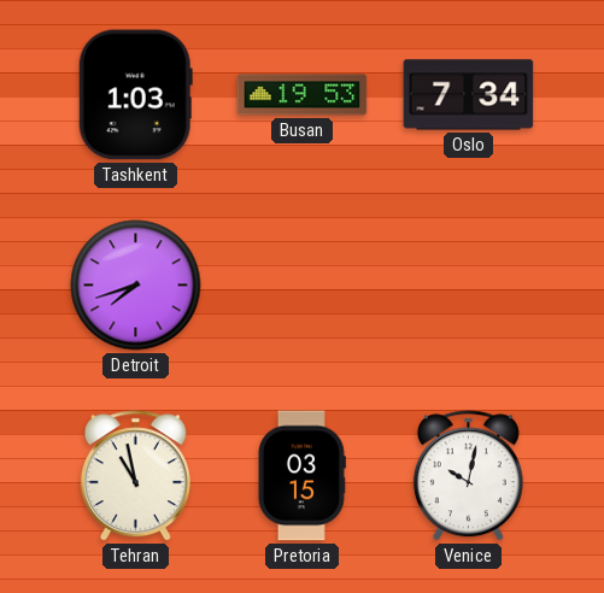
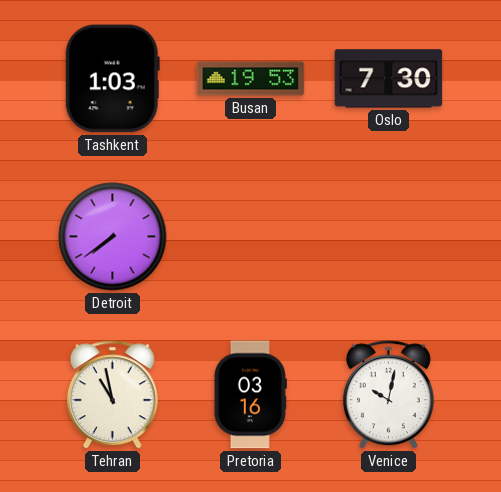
Oslo: 7:34 -> 7:30 (389, 79)
Detroit: 7:42 -> 7:39 (113, 237)
Pretoria: 03:15 -> 03:16 (250, 395)
